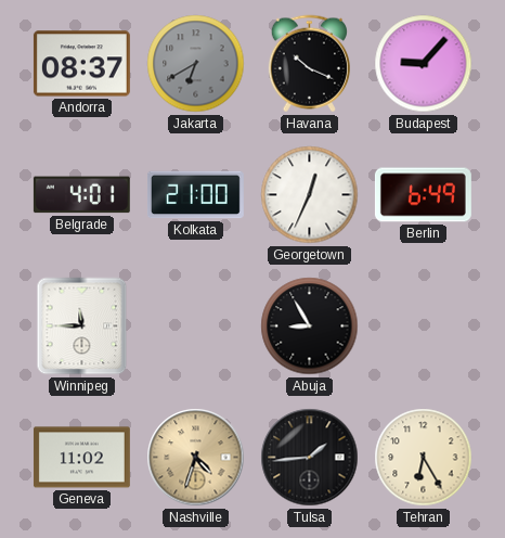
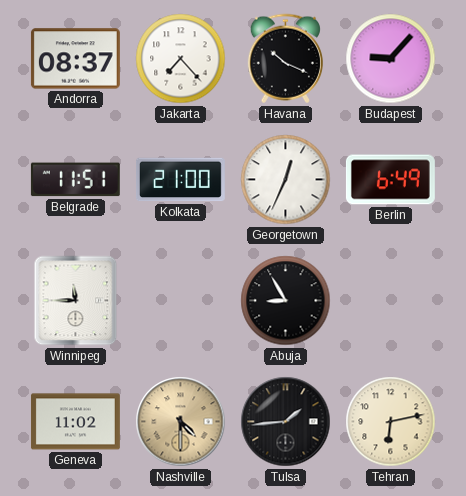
Jakarta: 6:40 -> 7:23 (181, 59)
Jakarta dial: grey -> white (181, 59)
Belgrade: 4:01 -> 11:51 (75, 180)
Nashville: 4:33 -> 4:30 (181, 422)
Tehran: 6:25 -> 6:13 (391, 422)
